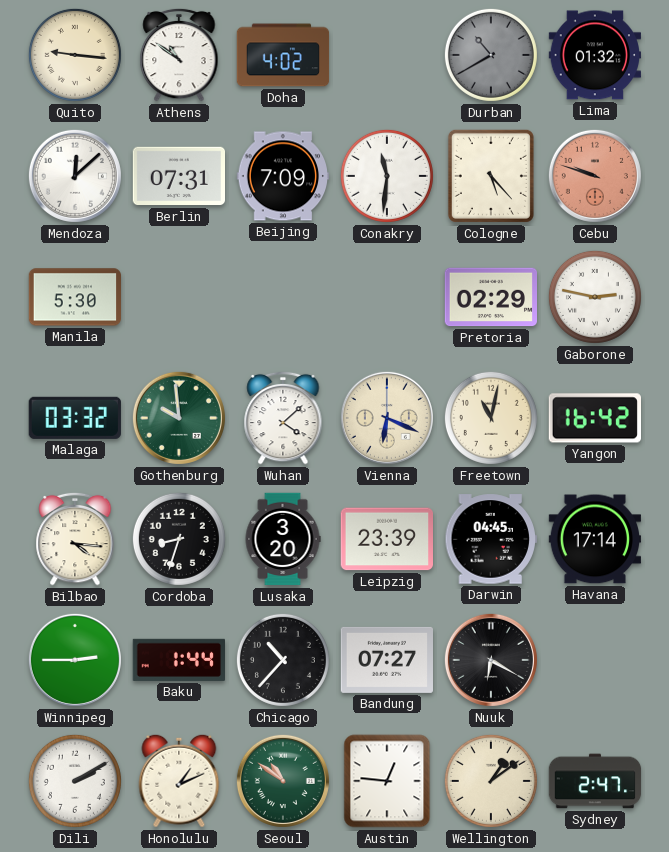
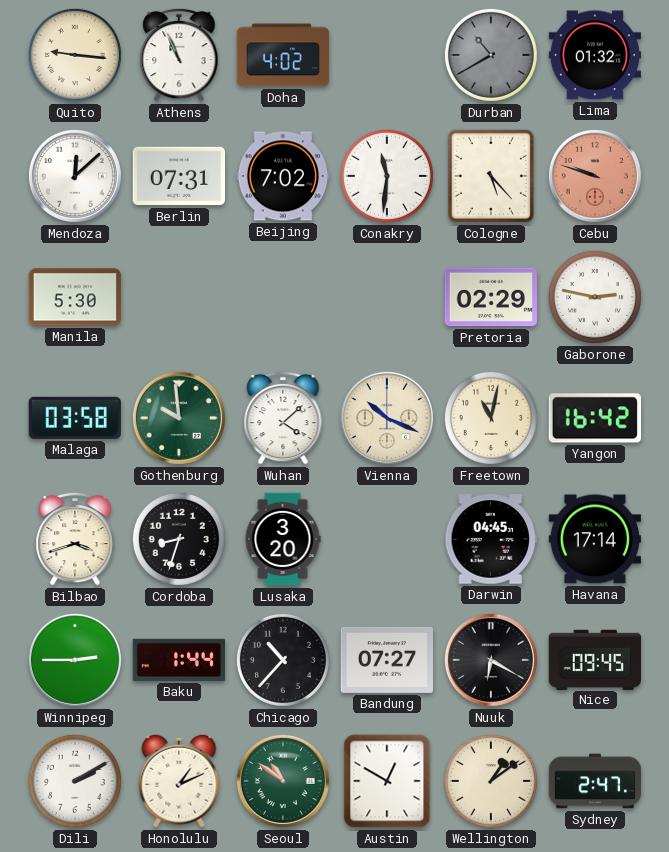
Athens: 10:51 -> 10:56 (179, 55)
Beijing: 7:09 -> 7:02 (283, 176)
Malaga: 03:32 -> 03:58 (75, 418)
Vienna: 6:19 -> 10:19 (387, 418)
Bilbao: 4:16 -> 3:42 (75, 539)
Leipzig: 23:39 -> none (386, 539)
Nice: none -> 09:45 (594, 659)
Austin: 12:46 -> 12:50 (387, 781)
